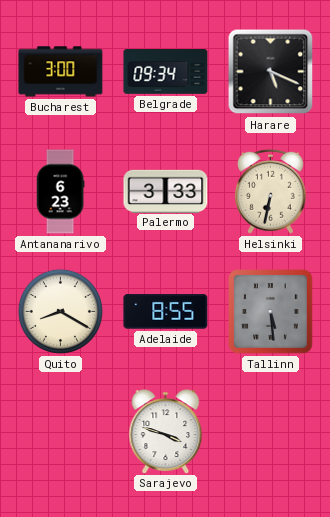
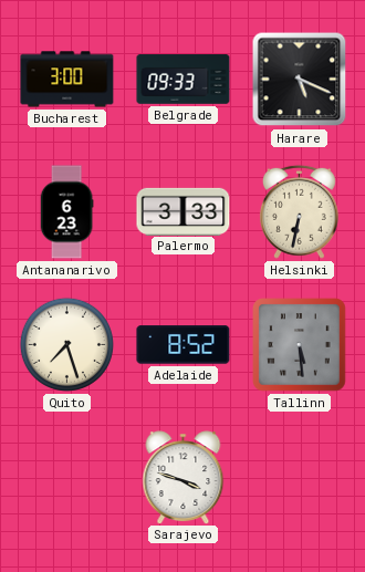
Belgrade: 09:34 -> 09:33 (184, 80)
Quito: 8:20 -> 7:27 (66, 344)
Adelaide: 8:55 -> 8:52 (184, 345)
